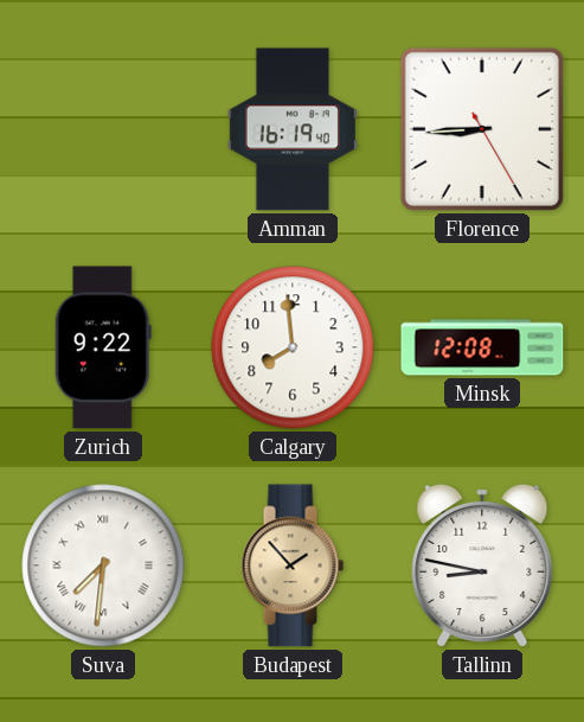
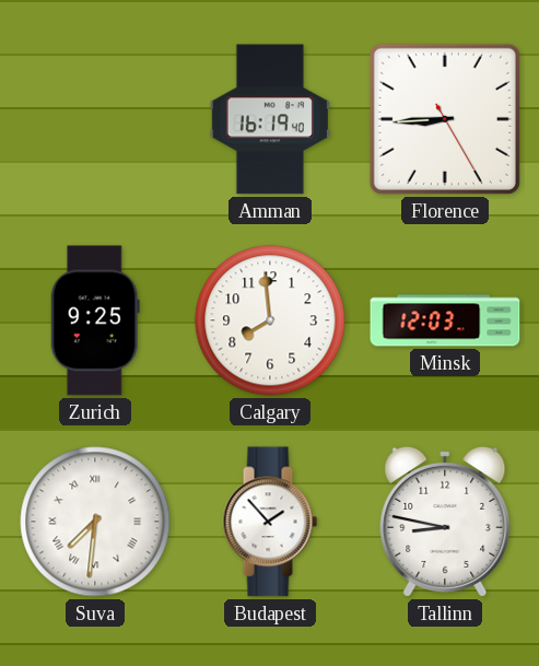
Zurich: 9:22 -> 9:25 (95, 320)
Minsk: 12:08 -> 12:03 (445, 320)
Budapest dial: champagne -> white (270, 522)
